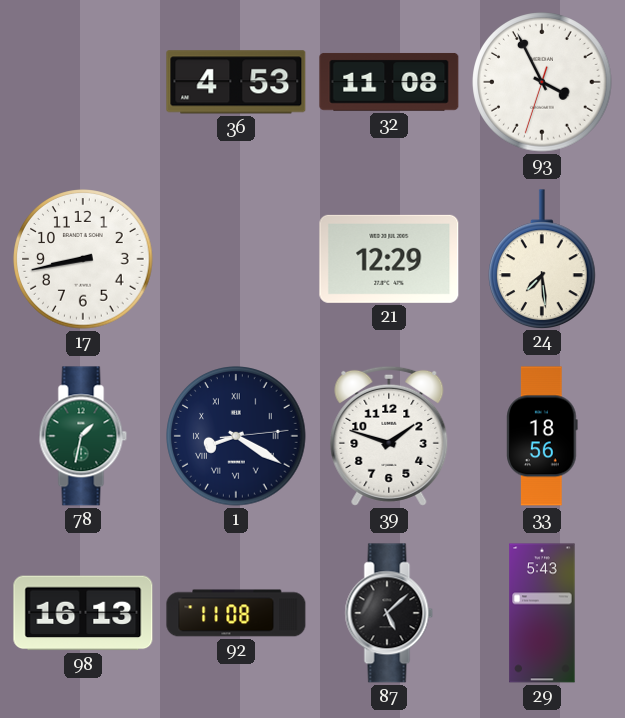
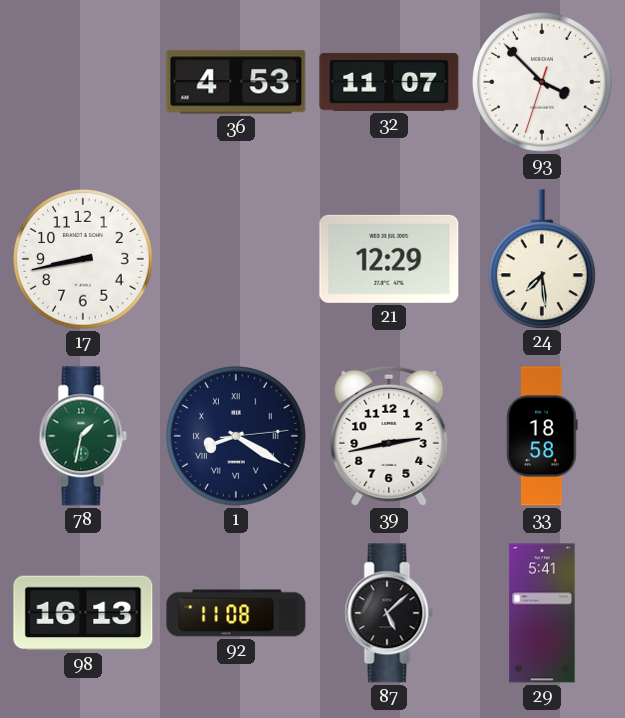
32: 11:08 -> 11:07 (389, 82)
93: 3:55 -> 3:52 (542, 82)
39: 1:48 -> 2:43 (389, 436)
33: 18:56 -> 18:58 (542, 436)
29: 5:43 -> 5:41 (542, 613)
